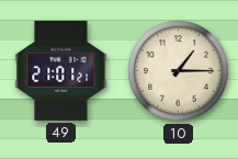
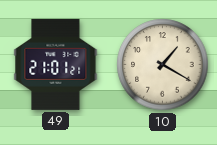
10: 1:15 -> 1:20 (163, 65)
